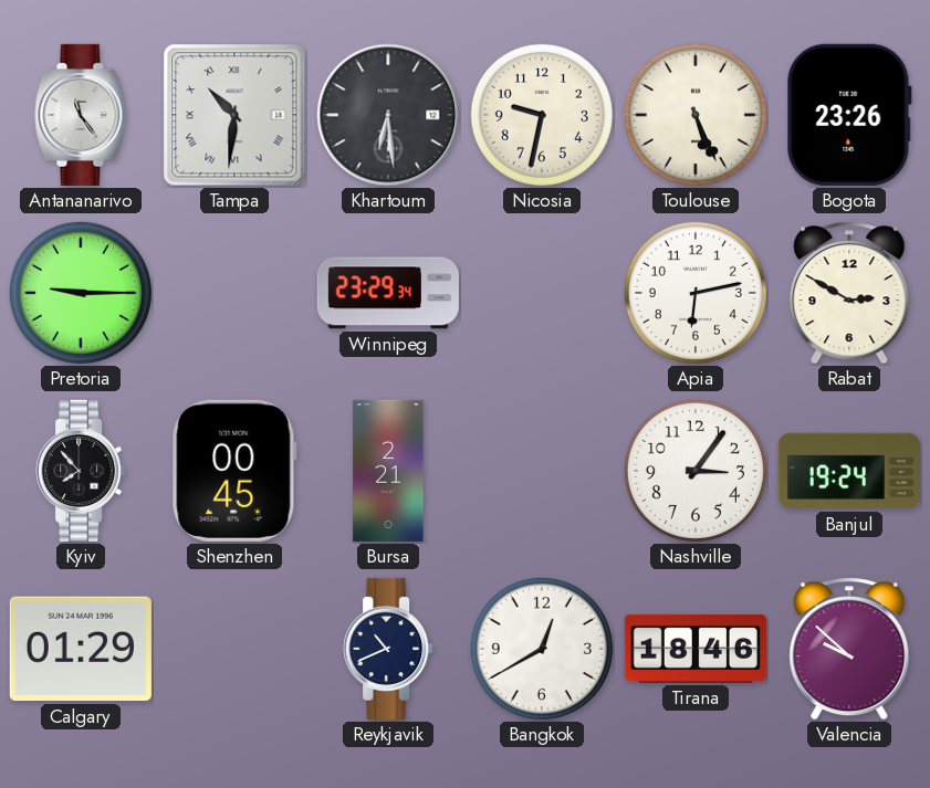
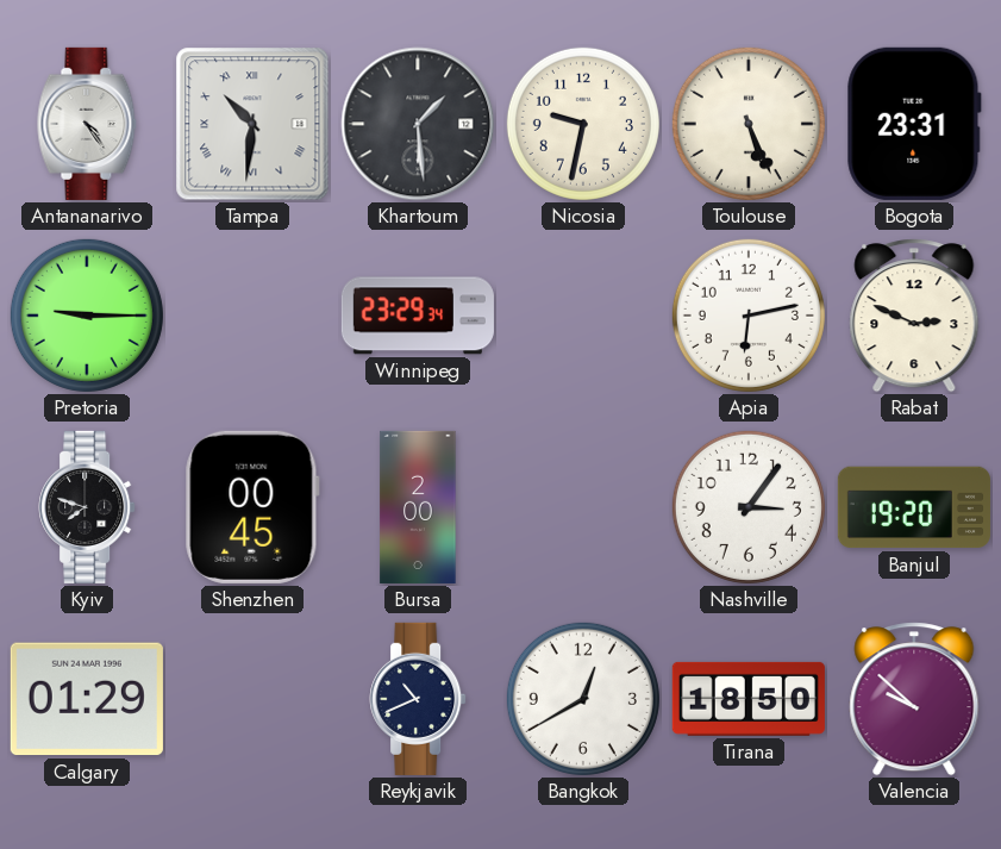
Antananarivo: 11:24 -> 4:24 (87, 124)
Khartoum: 6:29 -> 1:29 (418, 124)
Bogota: 23:26 -> 23:31 (914, 124)
Rabat: 2:50 -> 2:49 (914, 316)
Kyiv: 7:53 -> 7:48 (87, 507)
Bursa: 2:21 -> 2:00 (418, 507)
Banjul: 19:24 -> 19:20 (914, 507)
Tirana: 18:46 -> 18:50 (749, 699)
